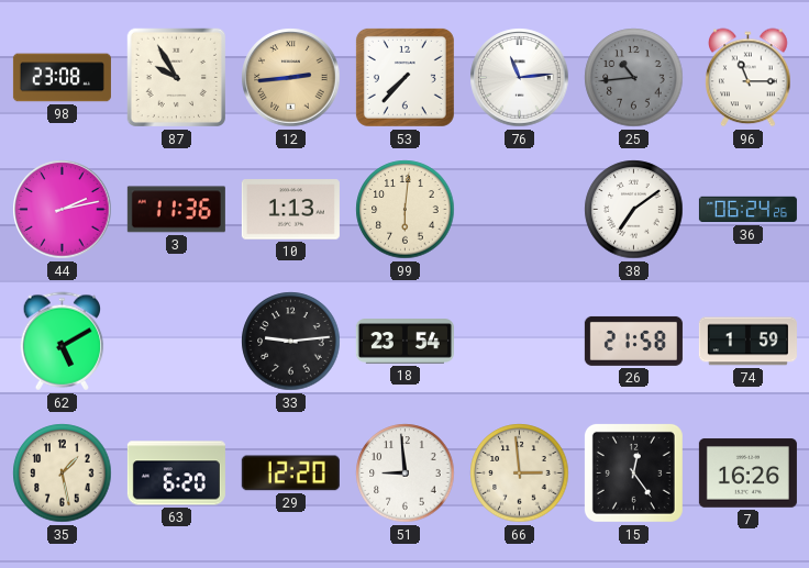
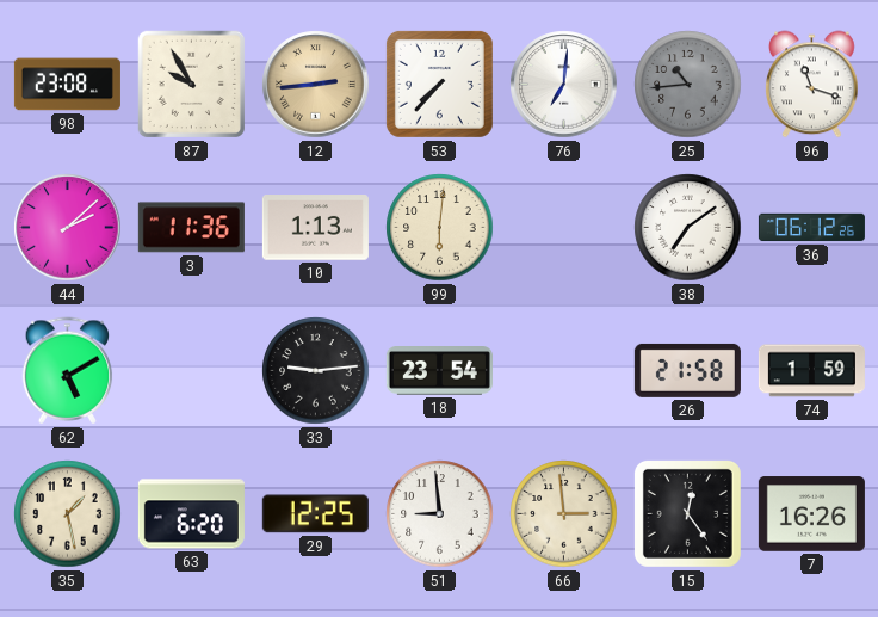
76: 11:14 -> 7:01 (564, 85)
96: 11:15 -> 11:18 (812, 85)
44: 2:13 -> 2:08 (68, 228)
36: 06:24 -> 06:12 (811, 228)
29: 12:20 -> 12:25 (315, 514)
